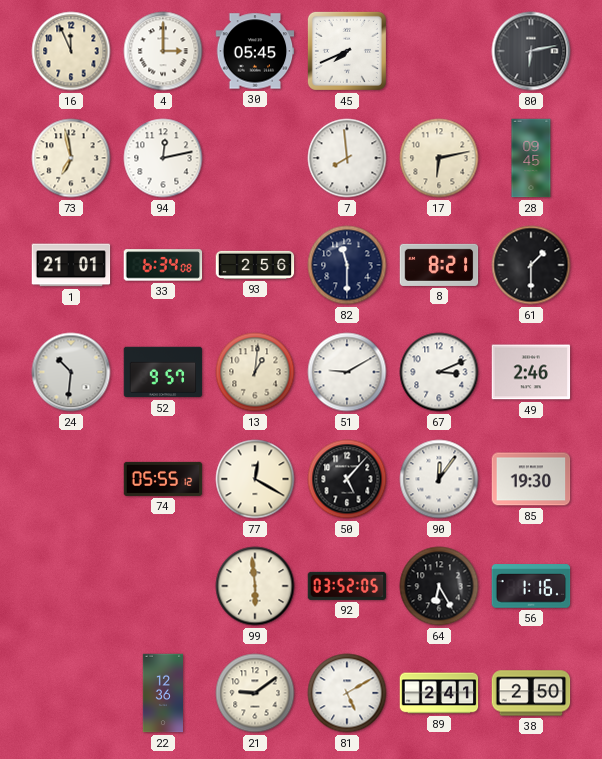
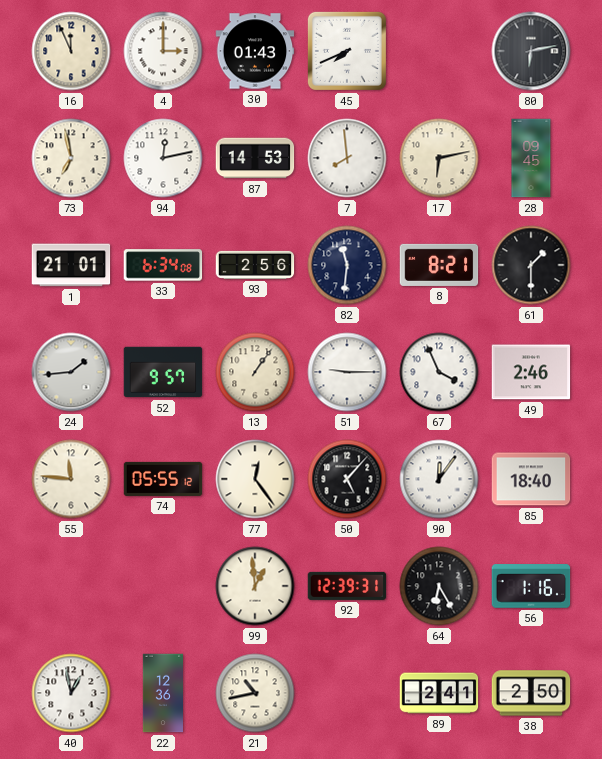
30: 05:45 -> 01:43 (255, 51)
87: none -> 14:53 (255, 158)
82: 11:30 -> 11:31 (347, 265)
24: 10:31 -> 1:44 (71, 372)
13: 1:01 -> 1:06 (255, 372)
51: 9:10 -> 9:15 (347, 372)
67: 3:11 -> 3:56 (439, 372)
55: none -> 11:46 (71, 479)
77: 12:20 -> 12:24 (255, 479)
85: 19:30 -> 18:40 (531, 479)
99: 5:59 -> 12:59 (255, 586)
92: 03:52 -> 12:39 (347, 586)
40: none -> 12:58 (71, 693)
21: 9:09 -> 10:43 (255, 693)
81: 5:10 -> none (347, 693)
